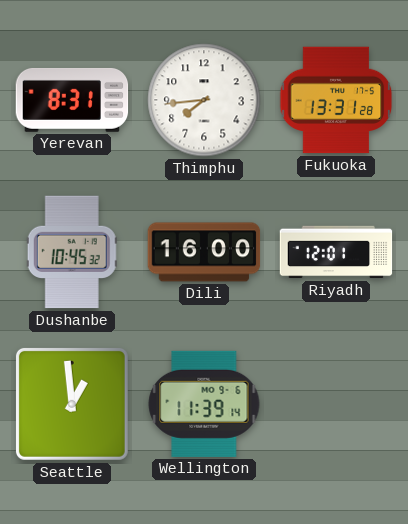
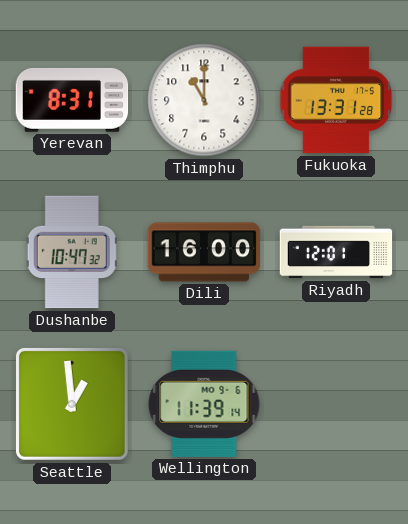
Thimphu: 7:44 -> 11:00 (204, 100)
Dushanbe: 10:45 -> 10:47 (72, 252)
